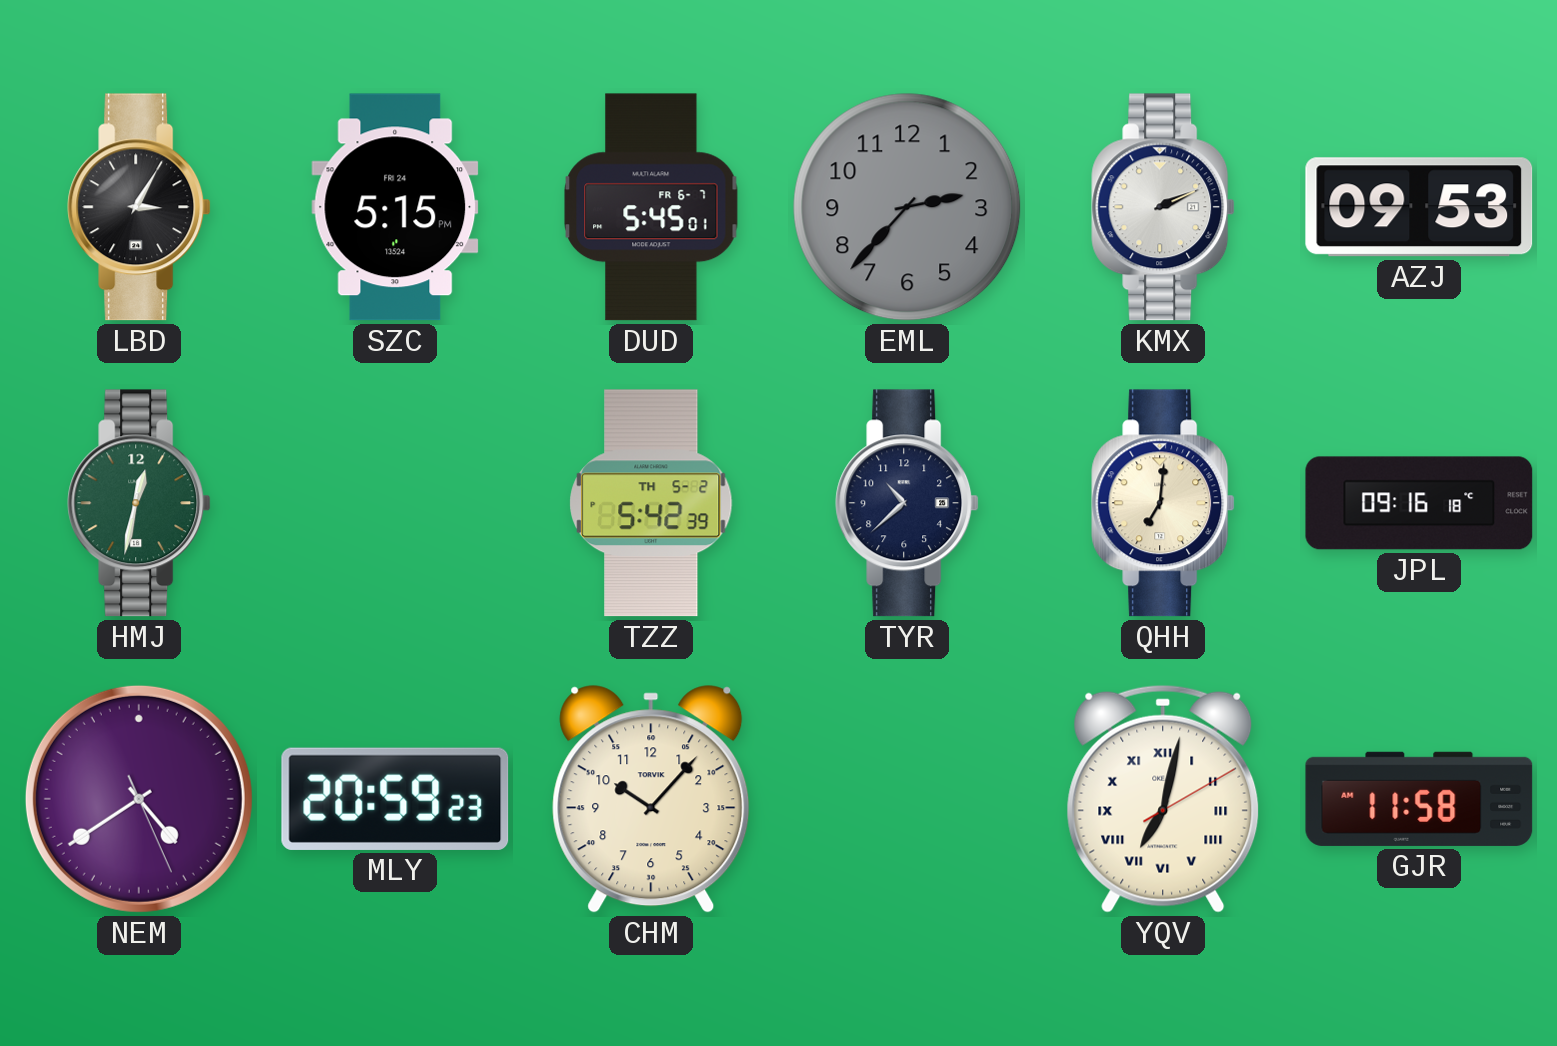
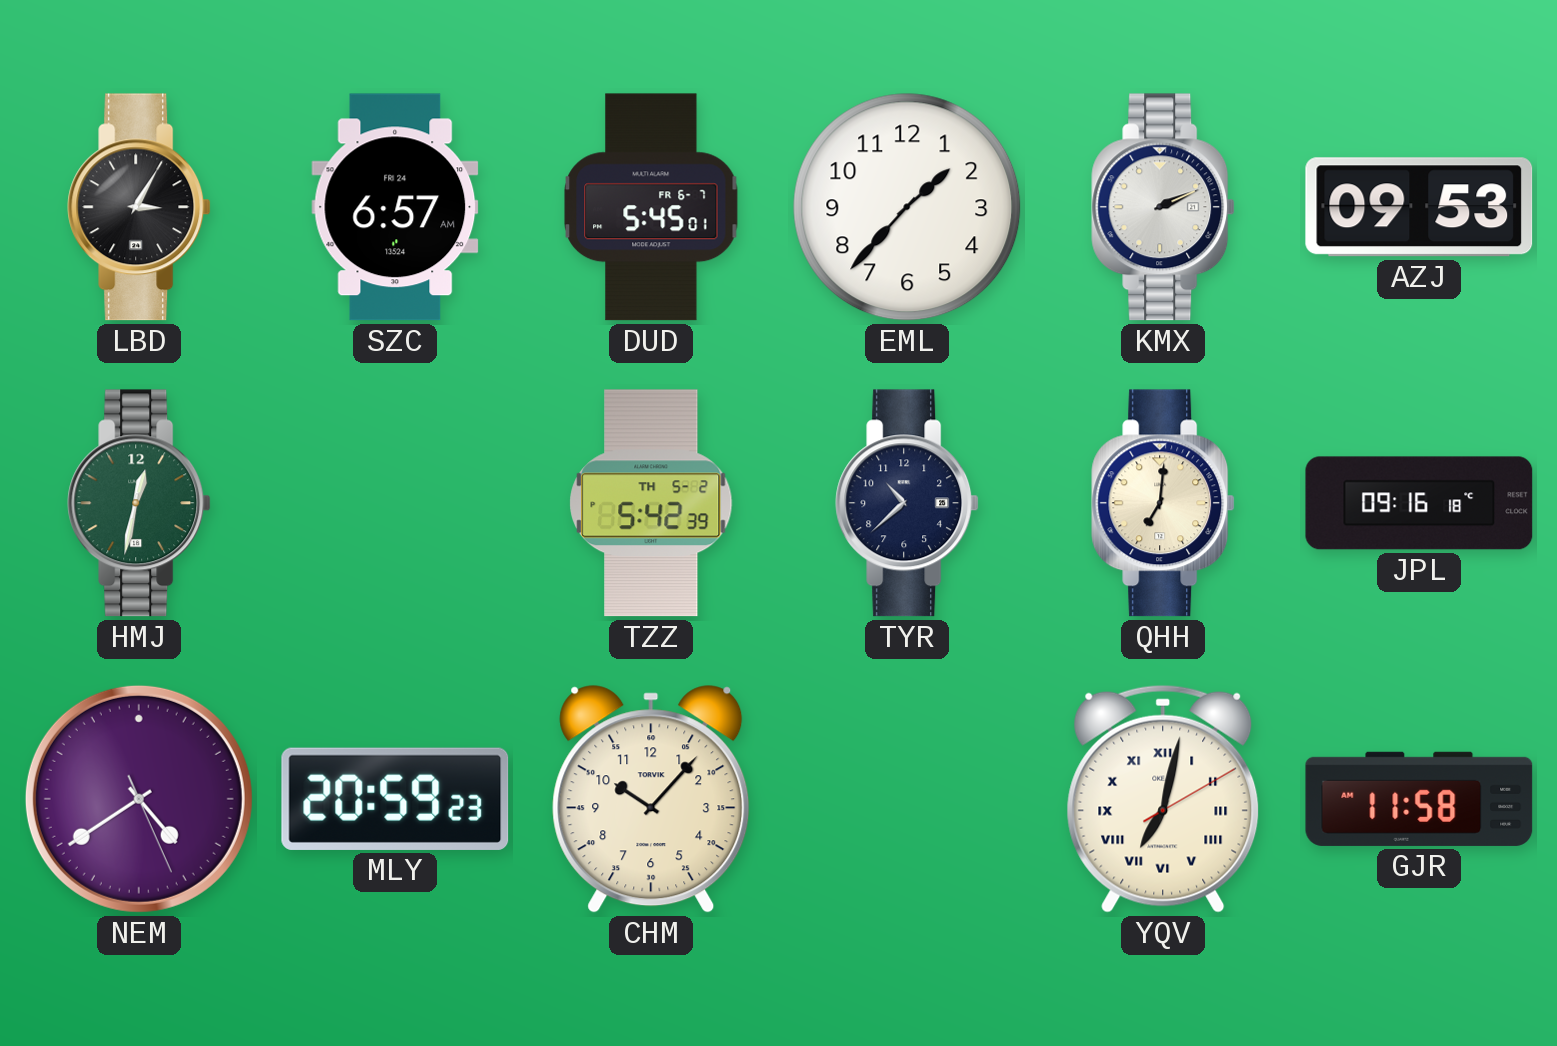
SZC: 5:15 -> 6:57 (395, 207)
EML: 2:37 -> 1:37 (907, 207)
EML dial: grey -> white (907, 207)
